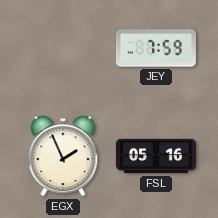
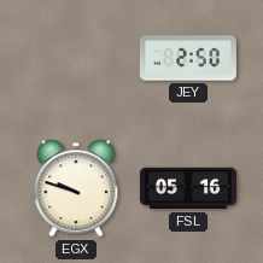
JEY: 7:59 -> 2:50 (188, 58)
EGX: 1:56 -> 9:48 (76, 188)
